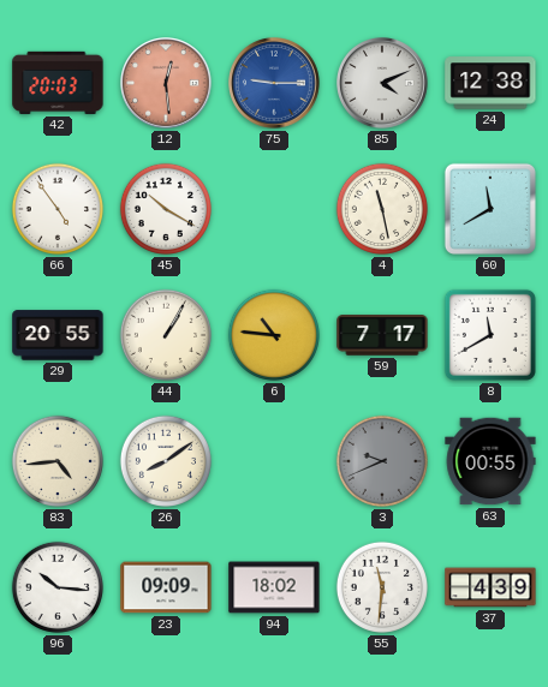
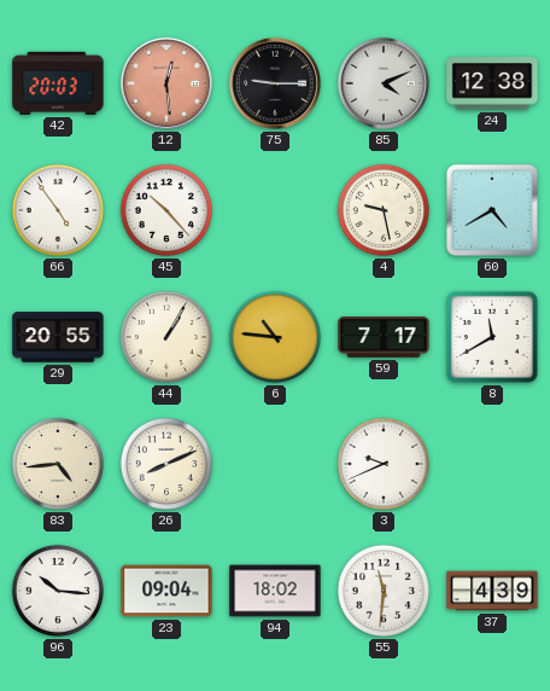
75 dial: blue -> black (276, 85)
45: 10:20 -> 10:23 (166, 210)
4: 11:28 -> 9:28 (384, 210)
60: 11:40 -> 4:40 (492, 210)
26: 8:09 -> 8:11 (166, 464)
3 dial: grey -> white (384, 464)
63: 00:55 -> none (490, 461)
23: 09:09 -> 09:04 (166, 591)
